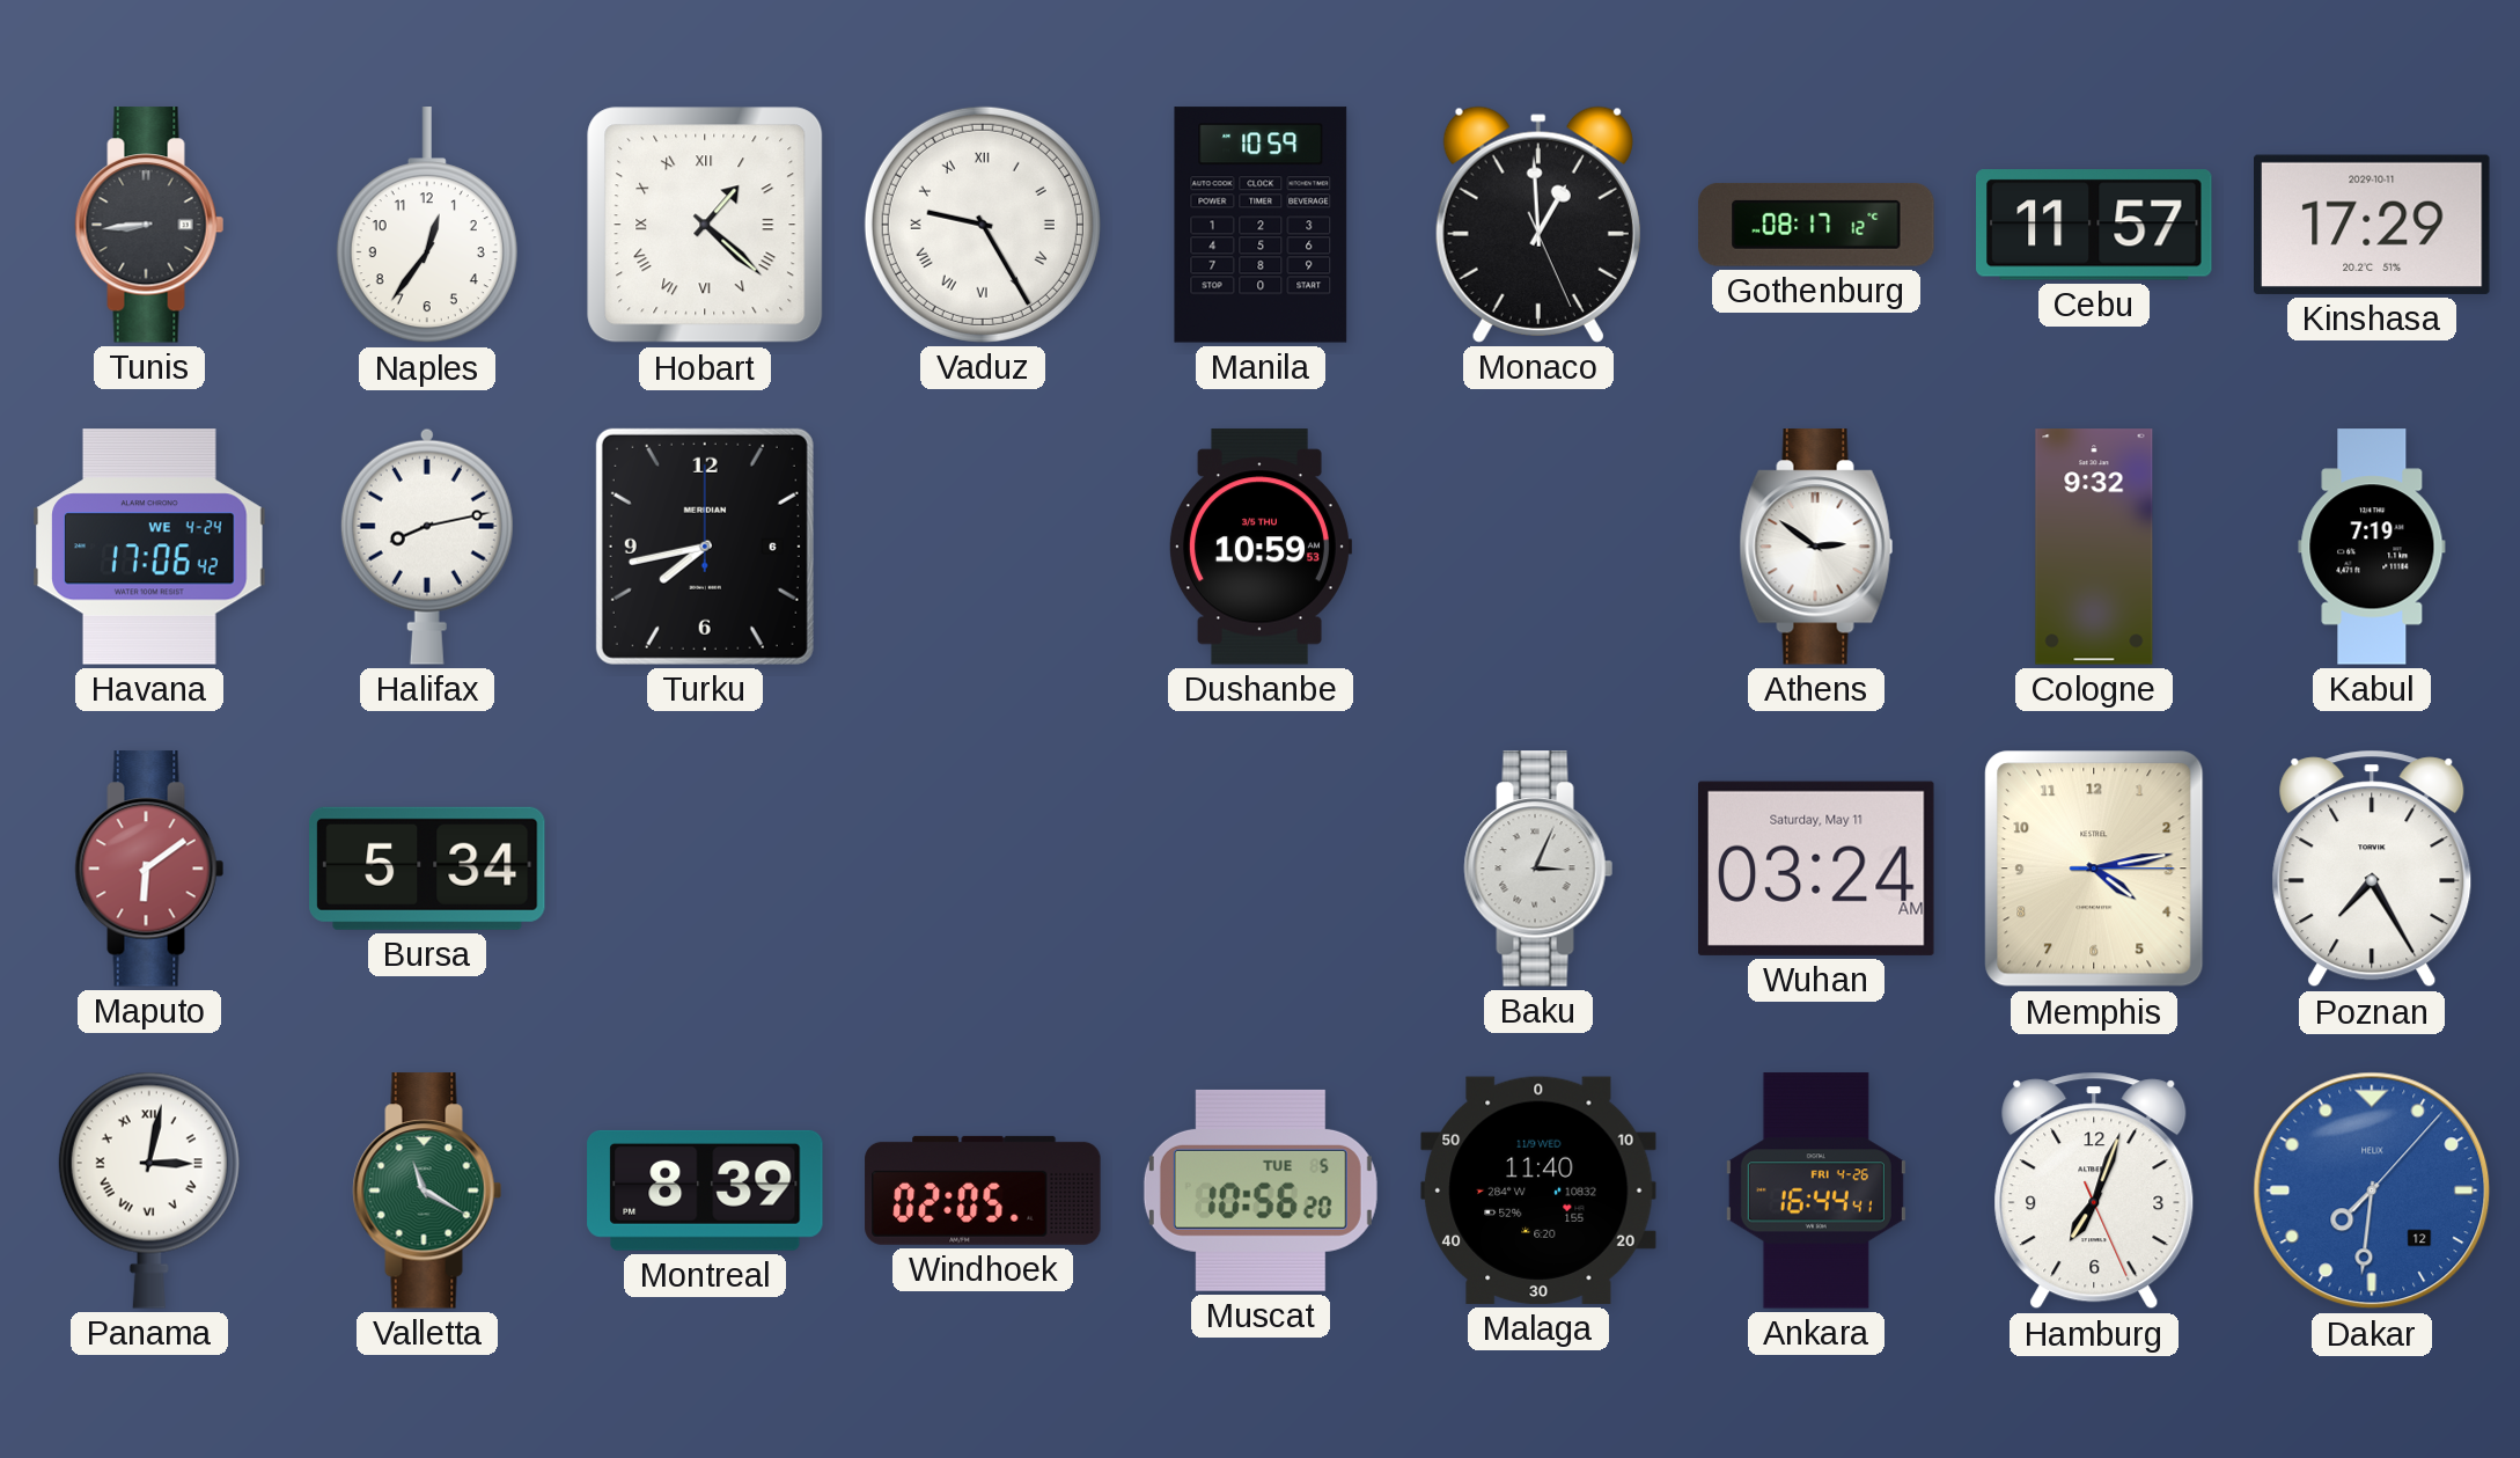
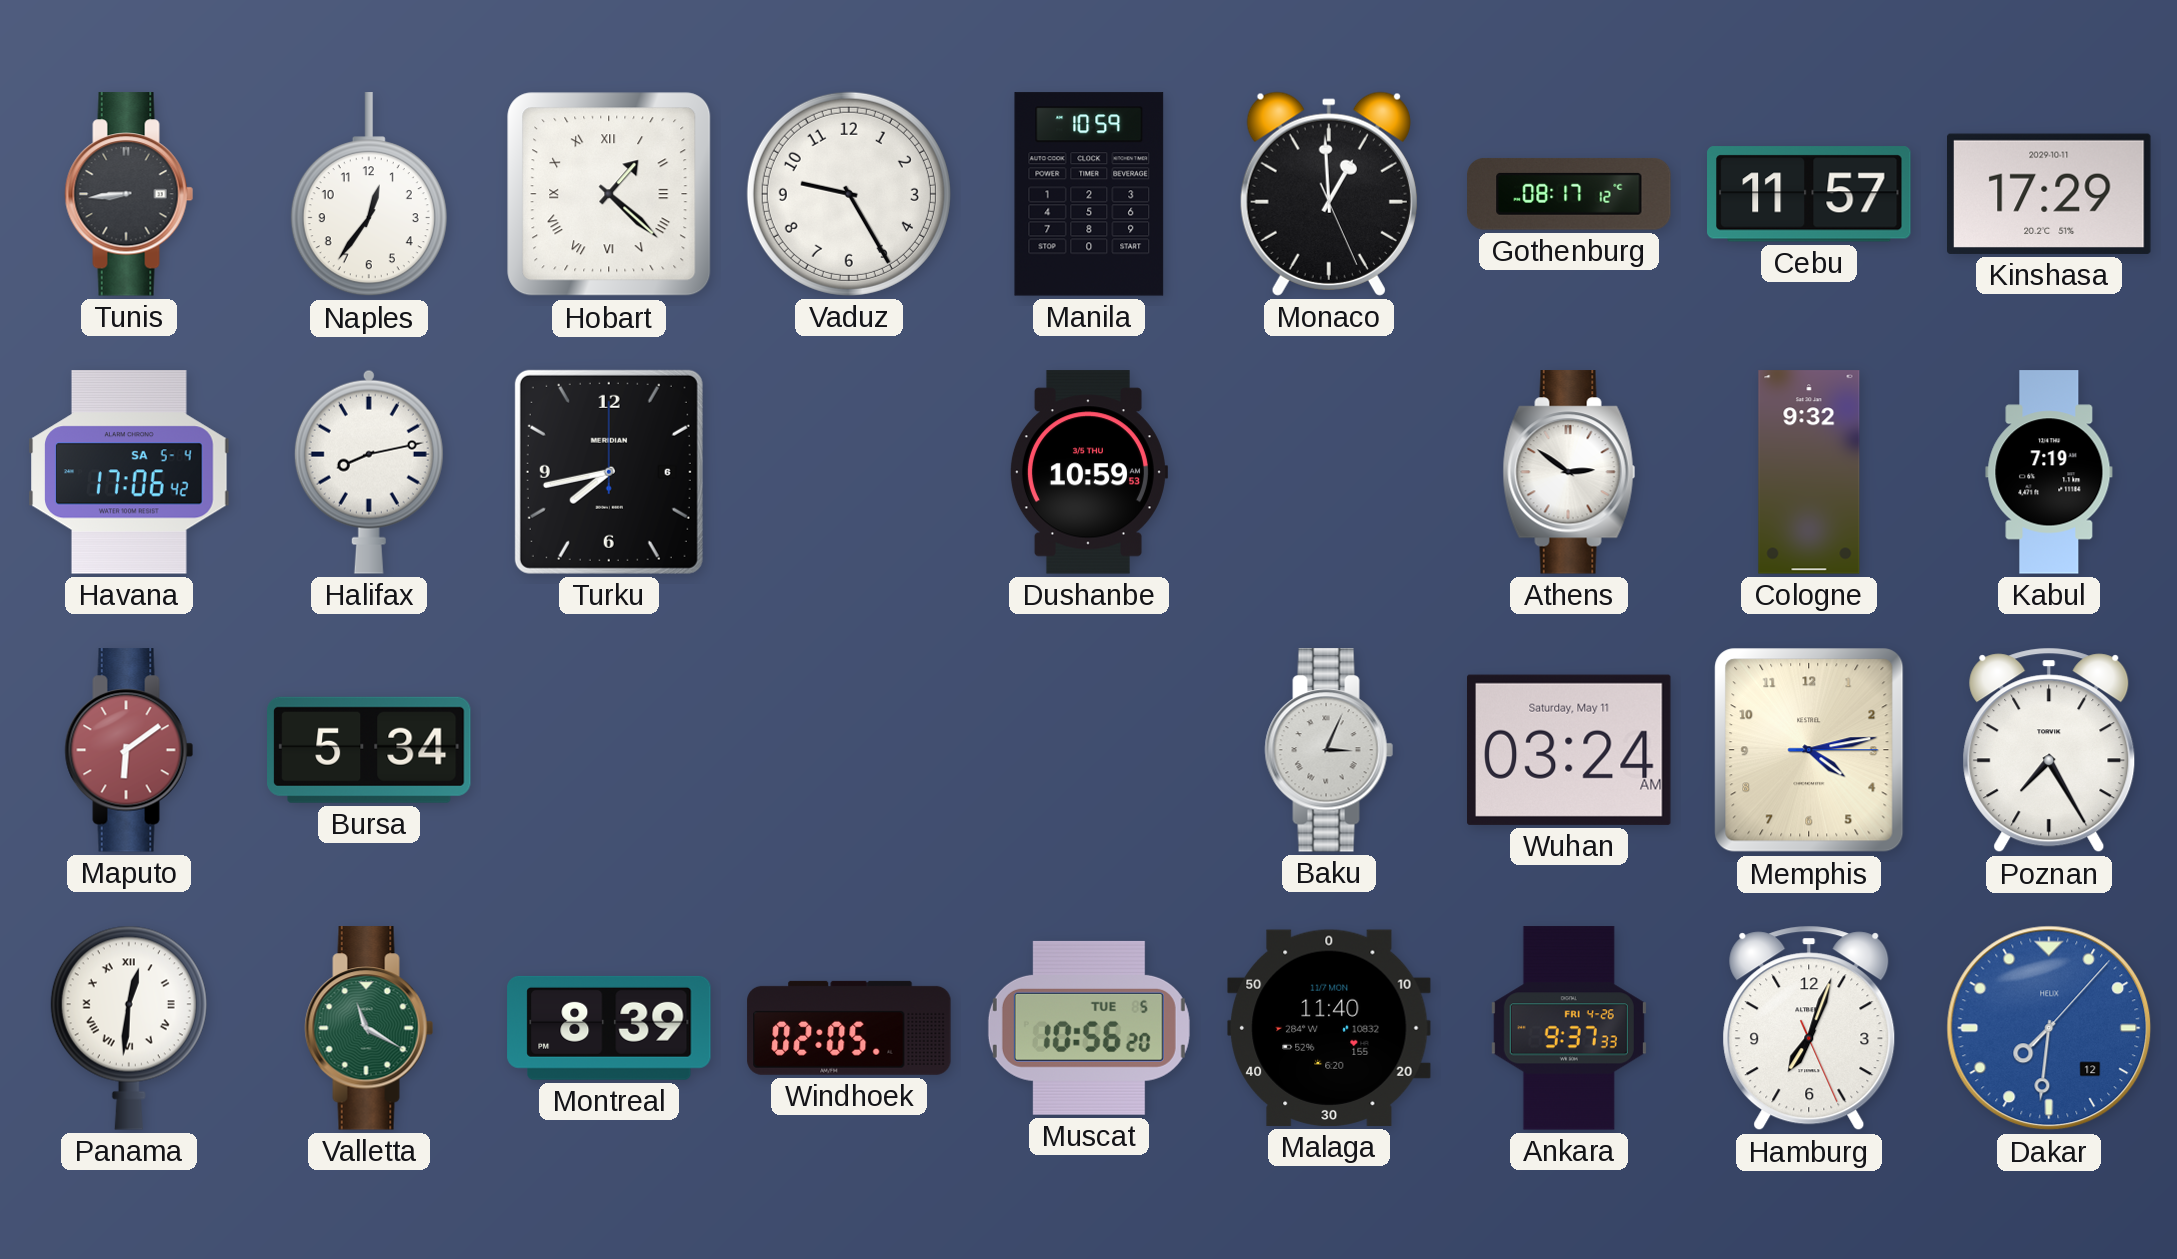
Vaduz numerals: Roman -> Arabic (849, 194)
Havana date: WE 4-24 -> SA 5-4 (129, 472)
Panama: 3:02 -> 12:31 (129, 1028)
Malaga date: 11/9 WED -> 11/7 MON (1329, 1028)
Ankara: 16:44 -> 9:37 (1569, 1028)
